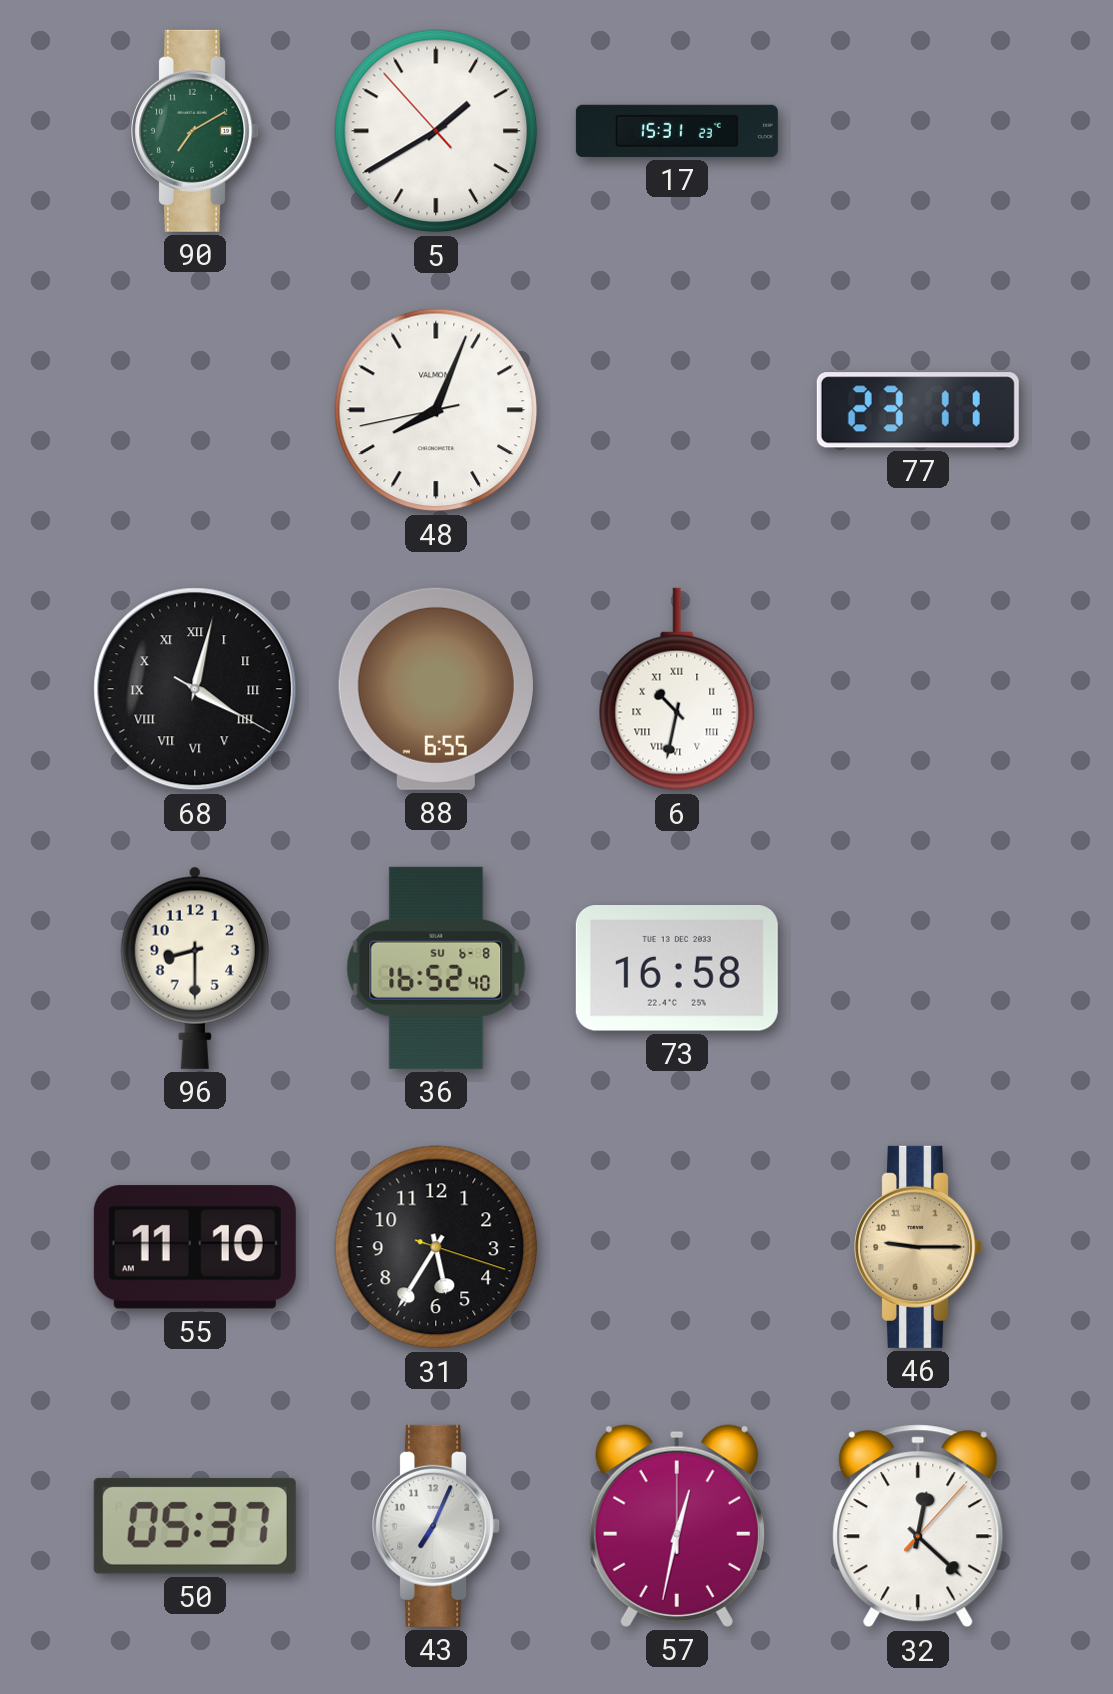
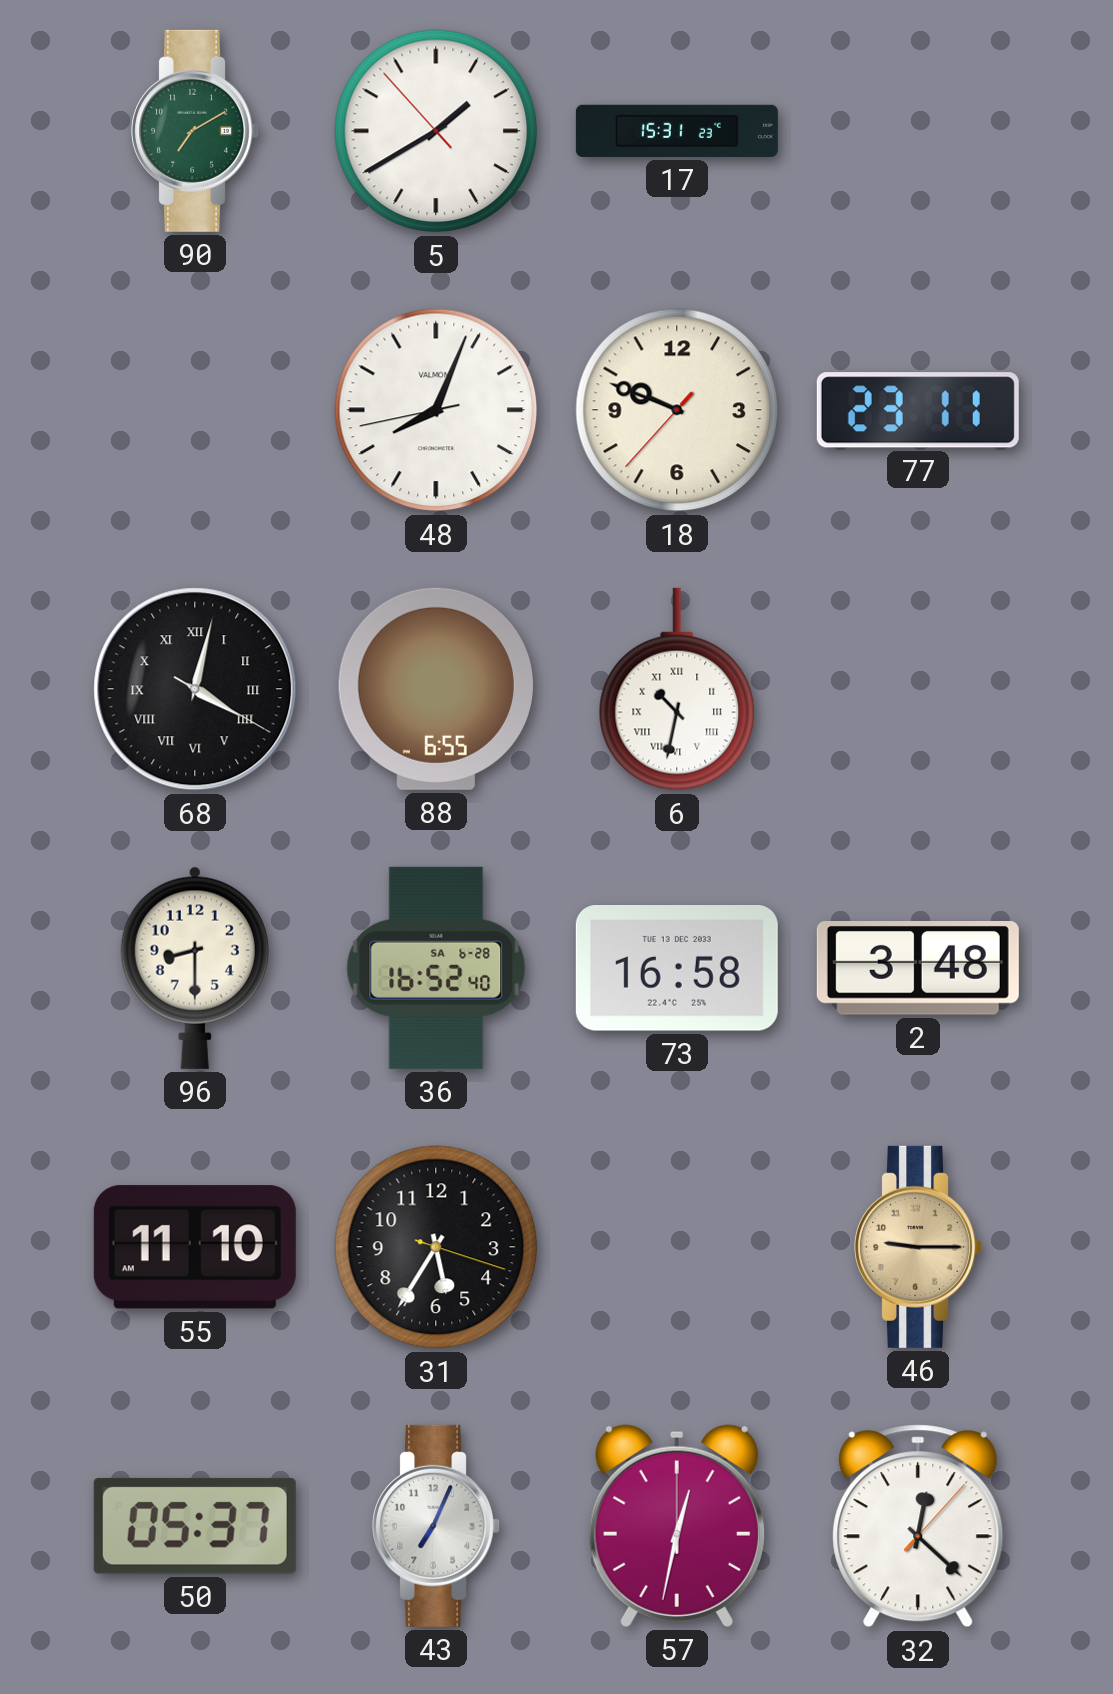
18: none -> 9:48 (677, 410)
36 date: SU 6-8 -> SA 6-28 (436, 968)
2: none -> 3:48 (918, 969)
